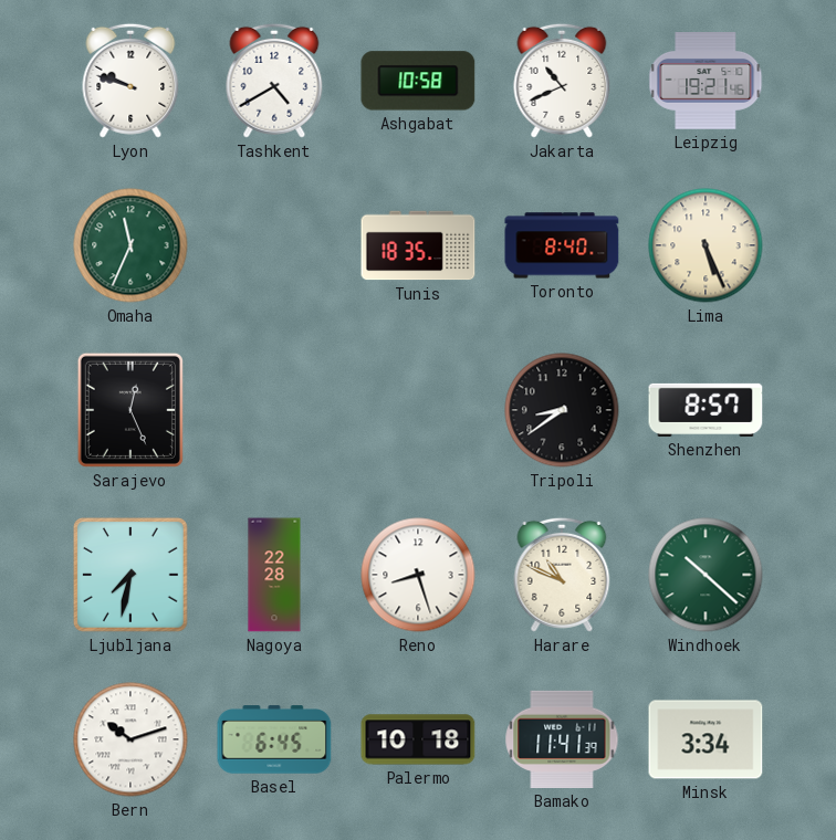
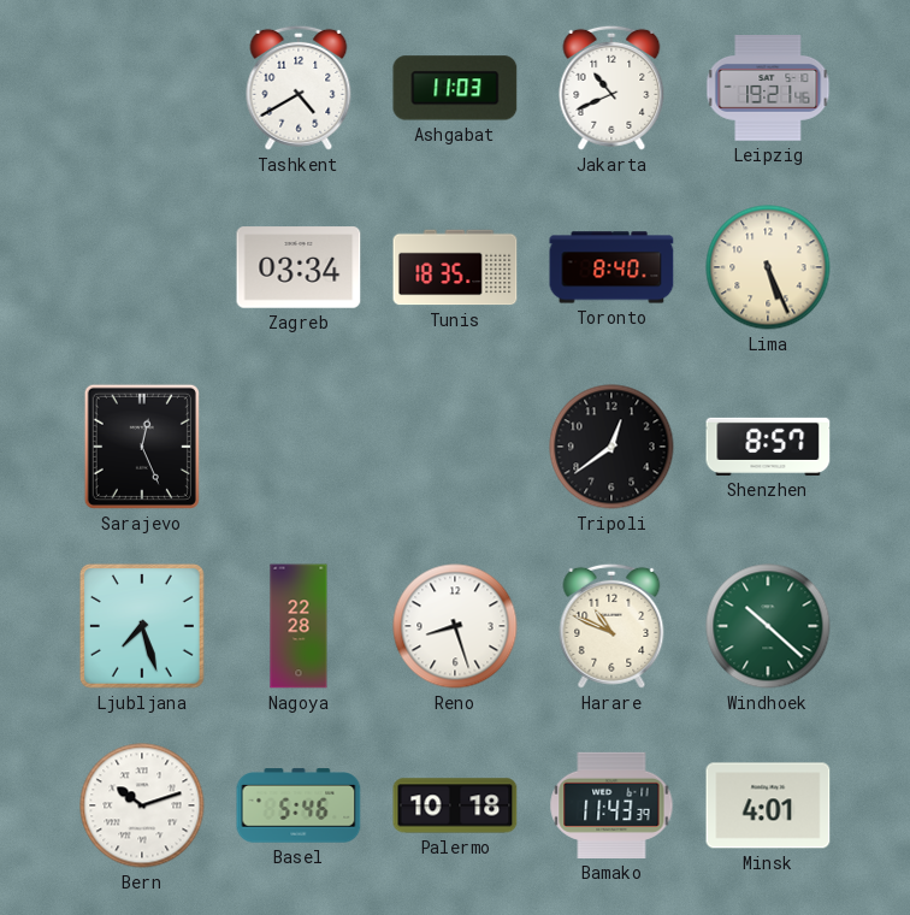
Lyon: 9:48 -> none (130, 81)
Ashgabat: 10:58 -> 11:03 (455, 88)
Omaha: 11:34 -> none (130, 245)
Zagreb: none -> 03:34 (299, 267)
Tripoli: 8:39 -> 12:39 (611, 447)
Ljubljana: 7:32 -> 7:27 (143, 627)
Basel: 6:45 -> 5:46 (299, 805)
Bamako: 11:41 -> 11:43 (611, 805)
Minsk: 3:34 -> 4:01 (768, 805)
